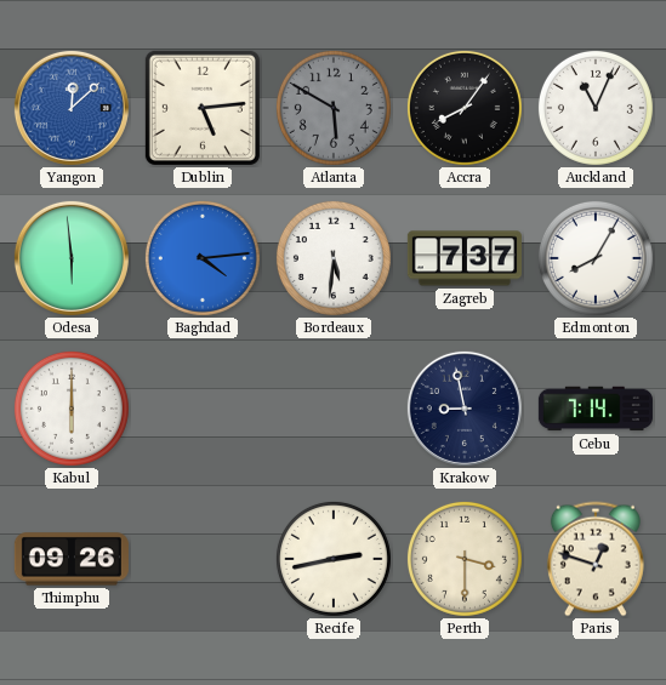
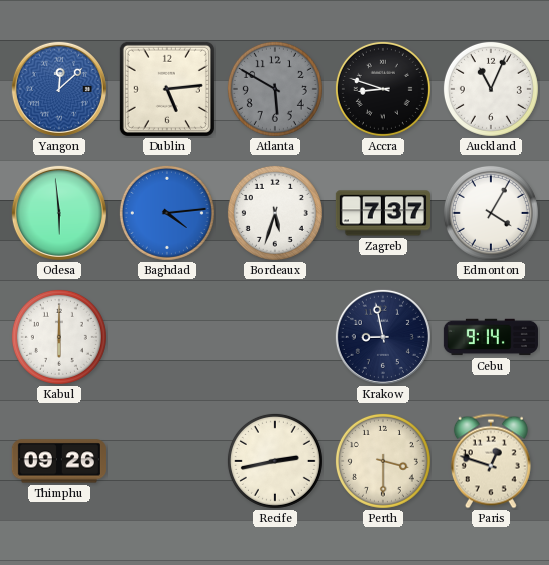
Accra: 8:06 -> 8:48 (383, 89)
Bordeaux: 5:31 -> 5:33 (275, 213)
Edmonton: 8:05 -> 4:05 (491, 213)
Cebu: 7:14 -> 9:14 (491, 337)
